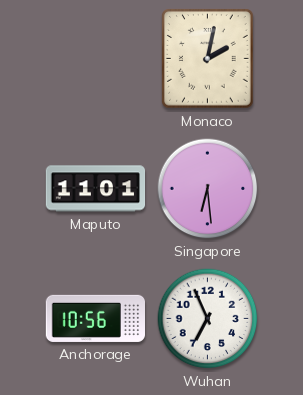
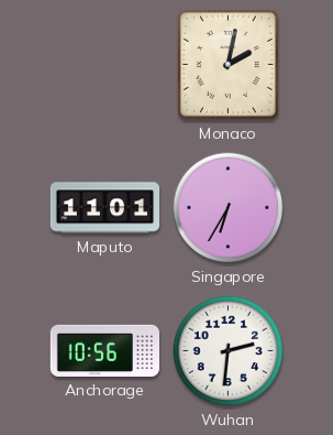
Singapore: 6:29 -> 6:35 (229, 208)
Wuhan: 6:56 -> 2:31 (229, 351)
